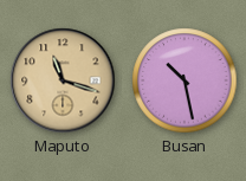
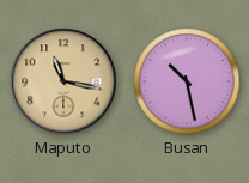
Maputo: 11:18 -> 11:17 (63, 81)
